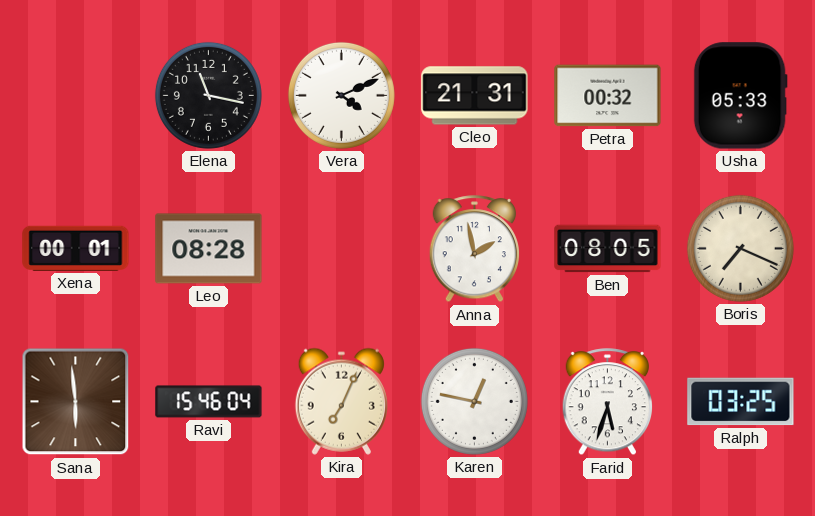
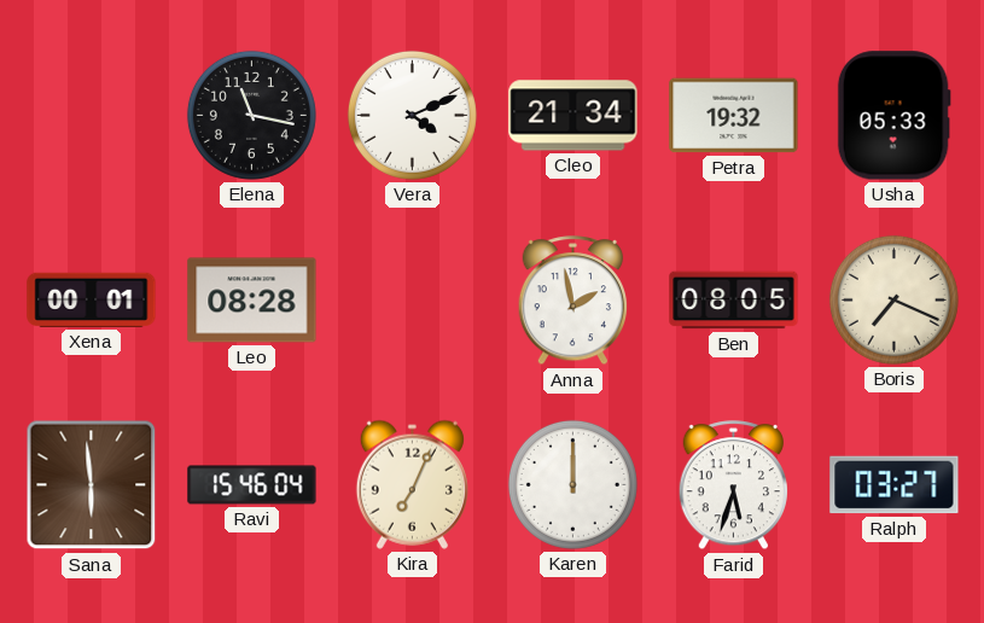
Cleo: 21:31 -> 21:34 (573, 116)
Petra: 00:32 -> 19:32 (734, 116)
Karen: 12:47 -> 12:00 (572, 484)
Ralph: 03:25 -> 03:27 (895, 485)
